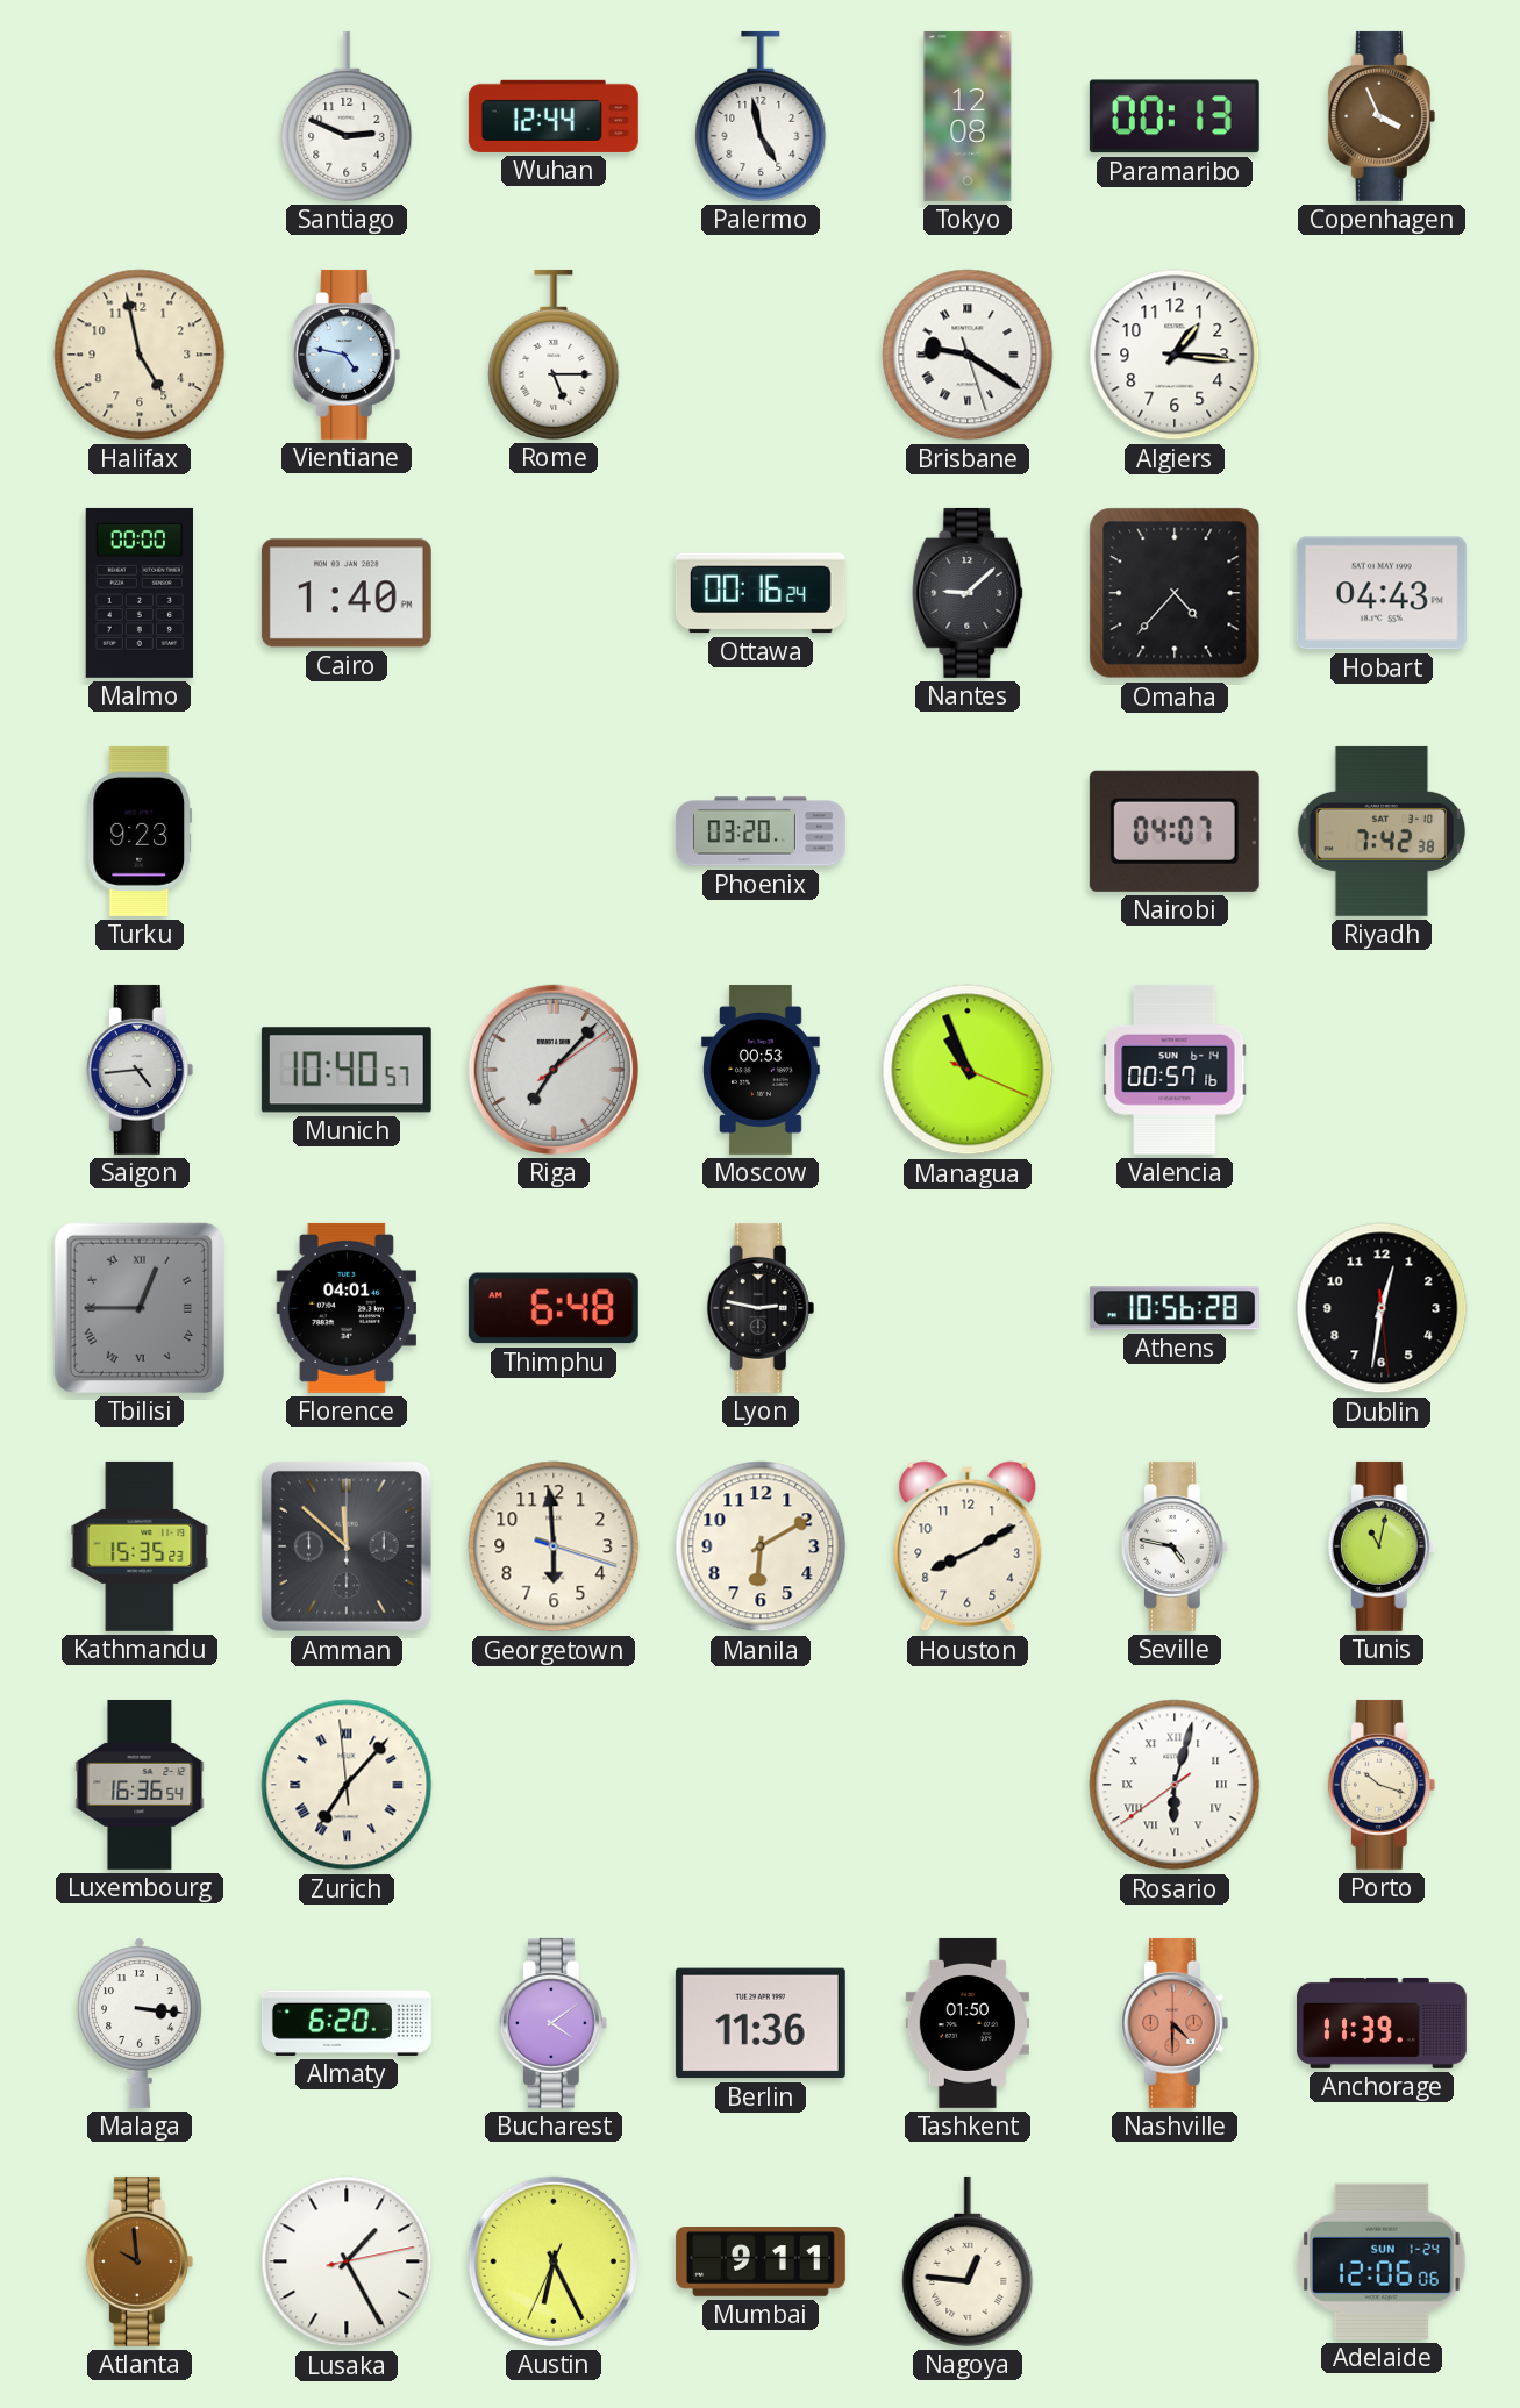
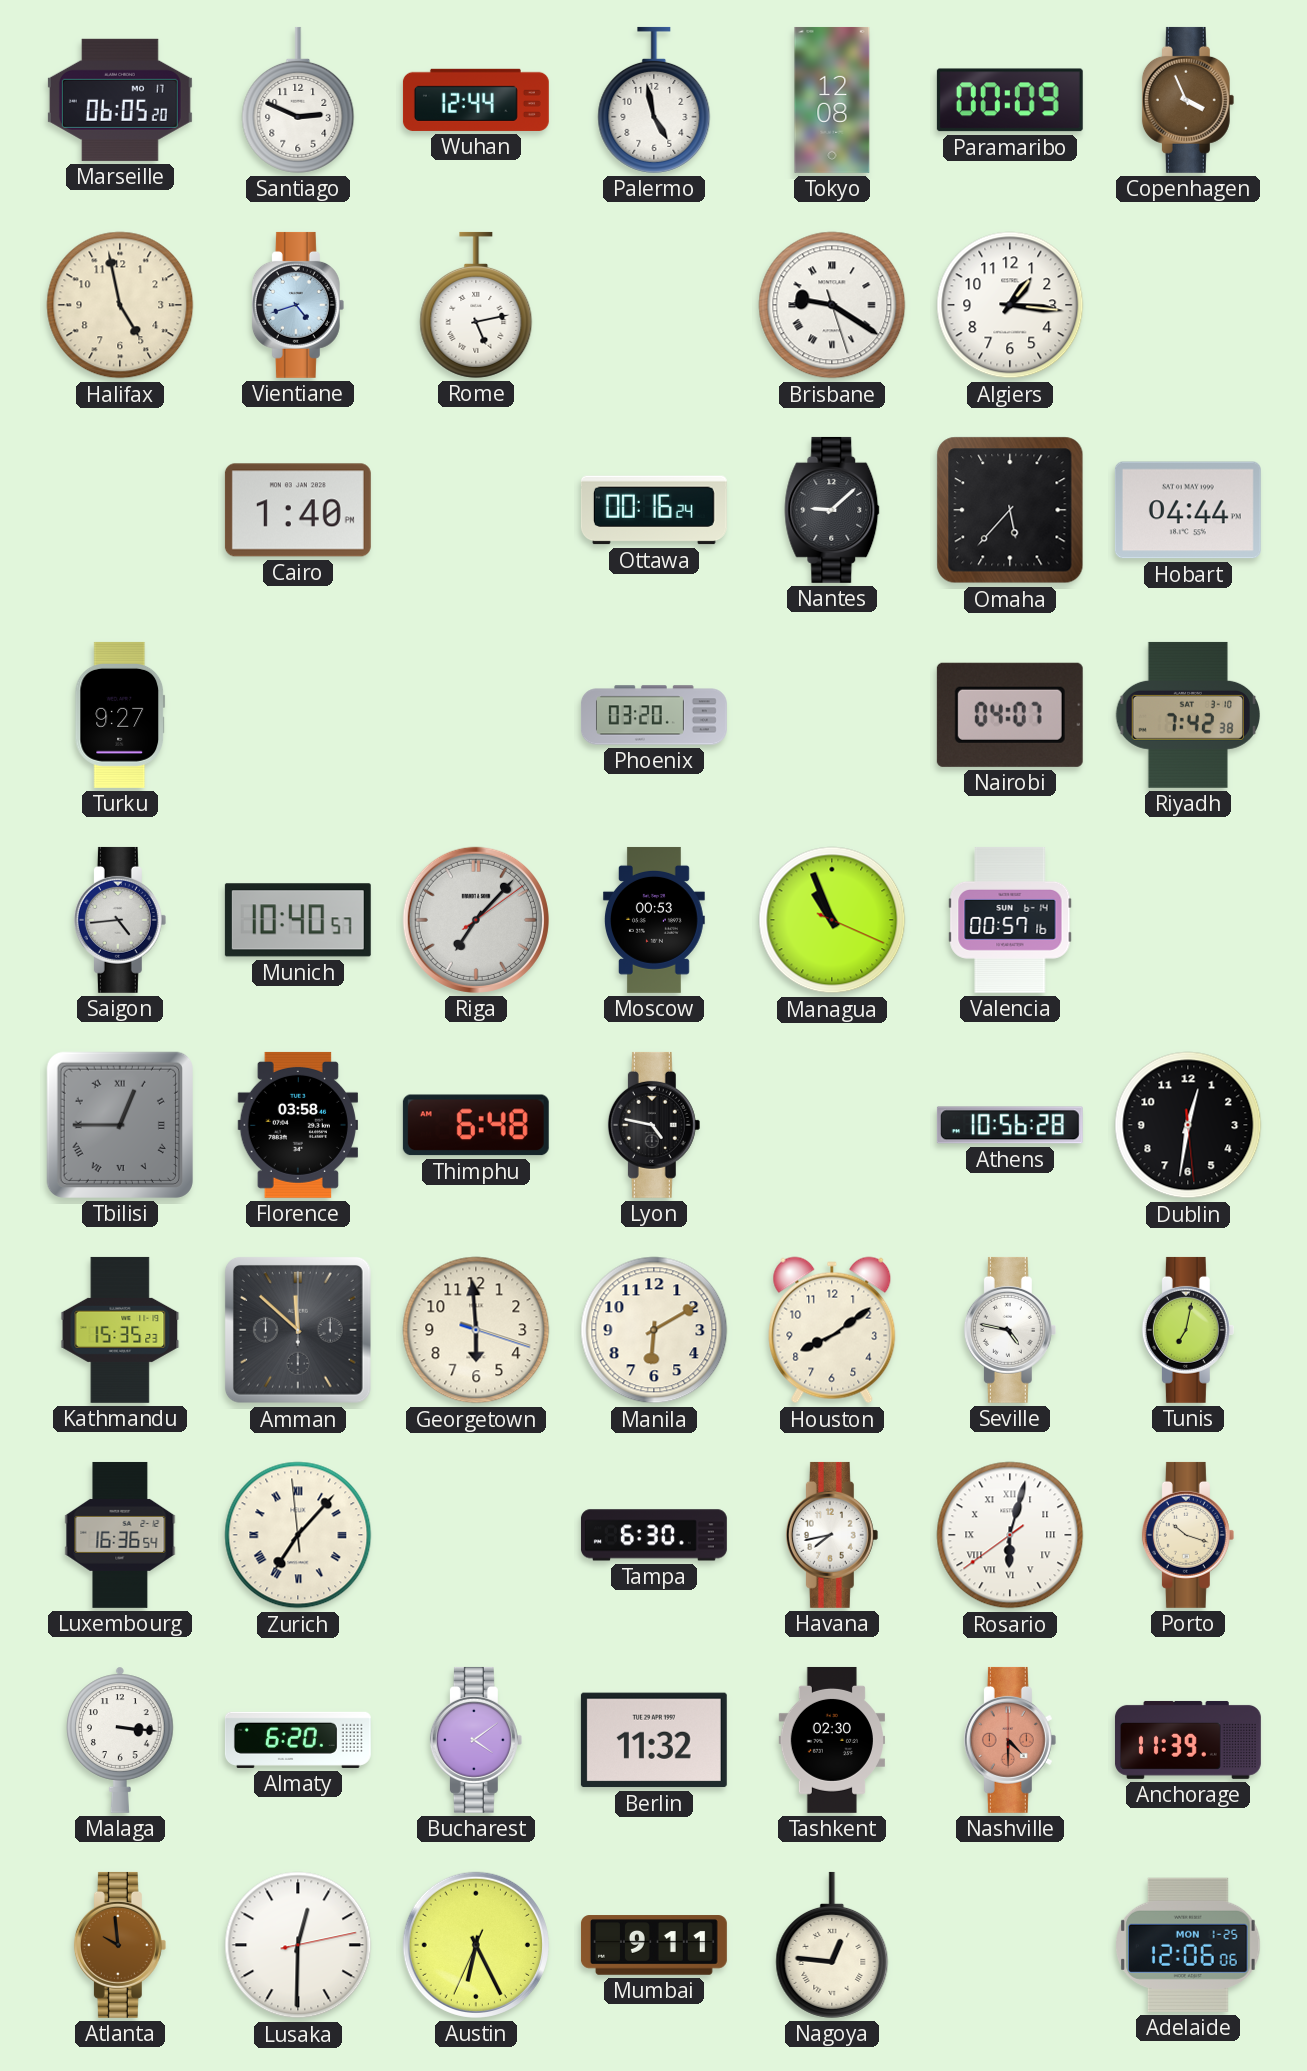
Marseille: none -> 06:05 (120, 100)
Paramaribo: 00:13 -> 00:09 (1010, 100)
Vientiane: 4:47 -> 4:42 (298, 305)
Rome: 5:15 -> 5:13 (476, 305)
Malmo: 00:00 -> none (140, 593)
Omaha: 4:37 -> 5:37 (1010, 510)
Hobart: 04:43 -> 04:44 (1188, 510)
Turku: 9:23 -> 9:27 (120, 715)
Florence: 04:01 -> 03:58 (297, 1125)
Lyon: 2:47 -> 4:47 (654, 1125)
Houston: 8:10 -> 8:09 (832, 1330)
Tunis: 11:02 -> 7:02 (1188, 1330)
Tampa: none -> 6:30 (654, 1535)
Havana: none -> 7:43 (832, 1535)
Berlin: 11:36 -> 11:32 (654, 1740)
Tashkent: 01:50 -> 02:30 (831, 1740)
Lusaka: 1:25 -> 12:30 (298, 1945)
Adelaide date: SUN 1-24 -> MON 1-25 (1189, 1945)
